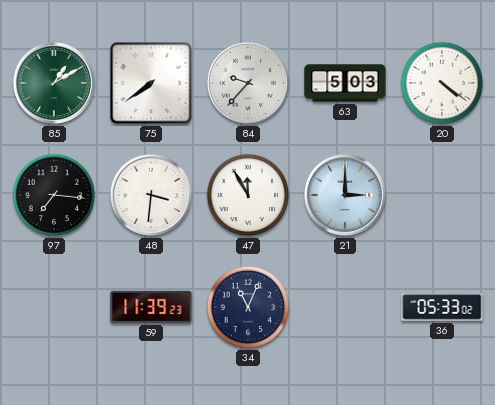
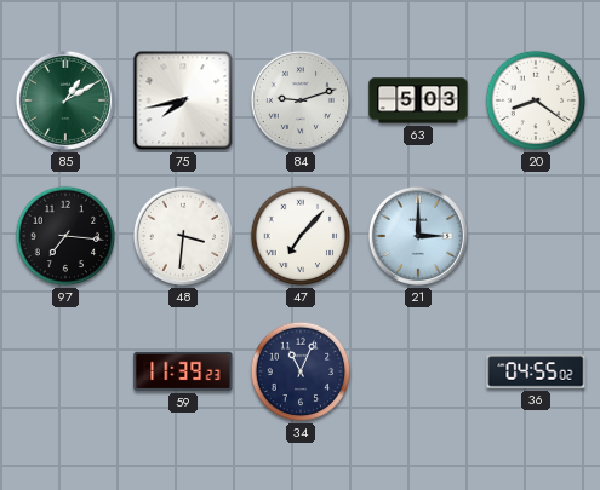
75: 7:39 -> 7:43 (183, 100)
84: 9:37 -> 9:12 (301, 100)
20: 4:21 -> 8:21 (536, 100)
47: 11:55 -> 7:07 (301, 236)
36: 05:33 -> 04:55 (536, 371)
